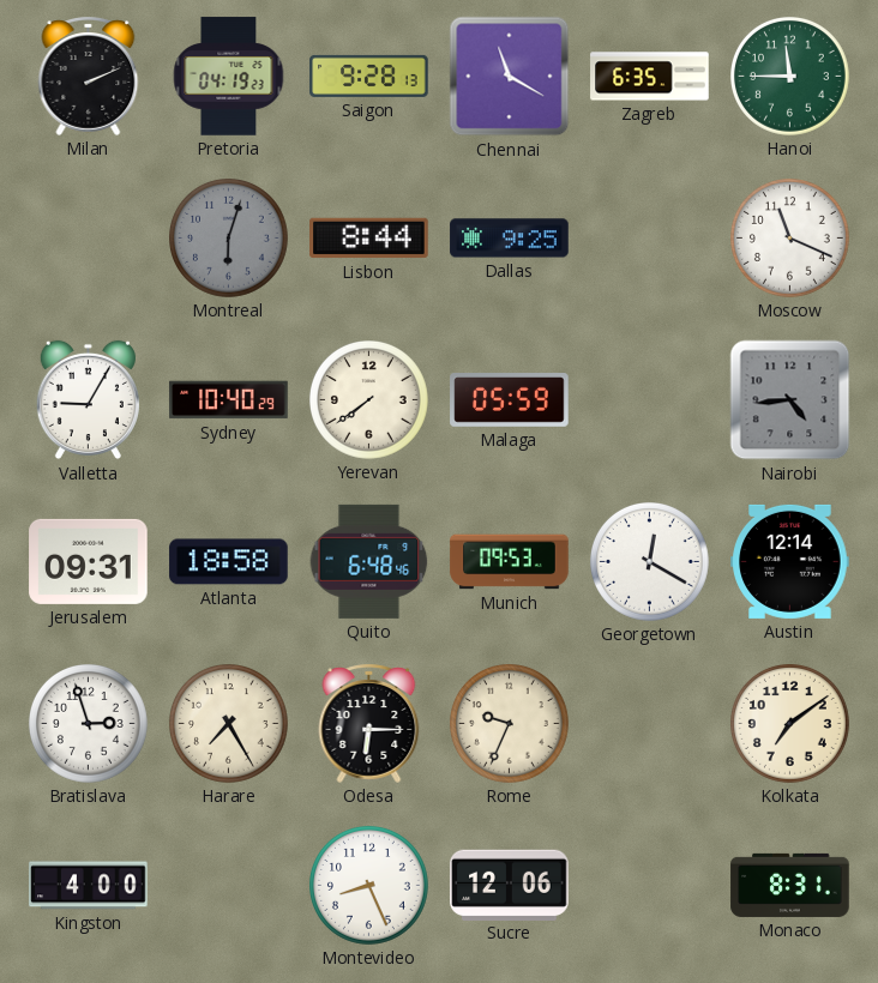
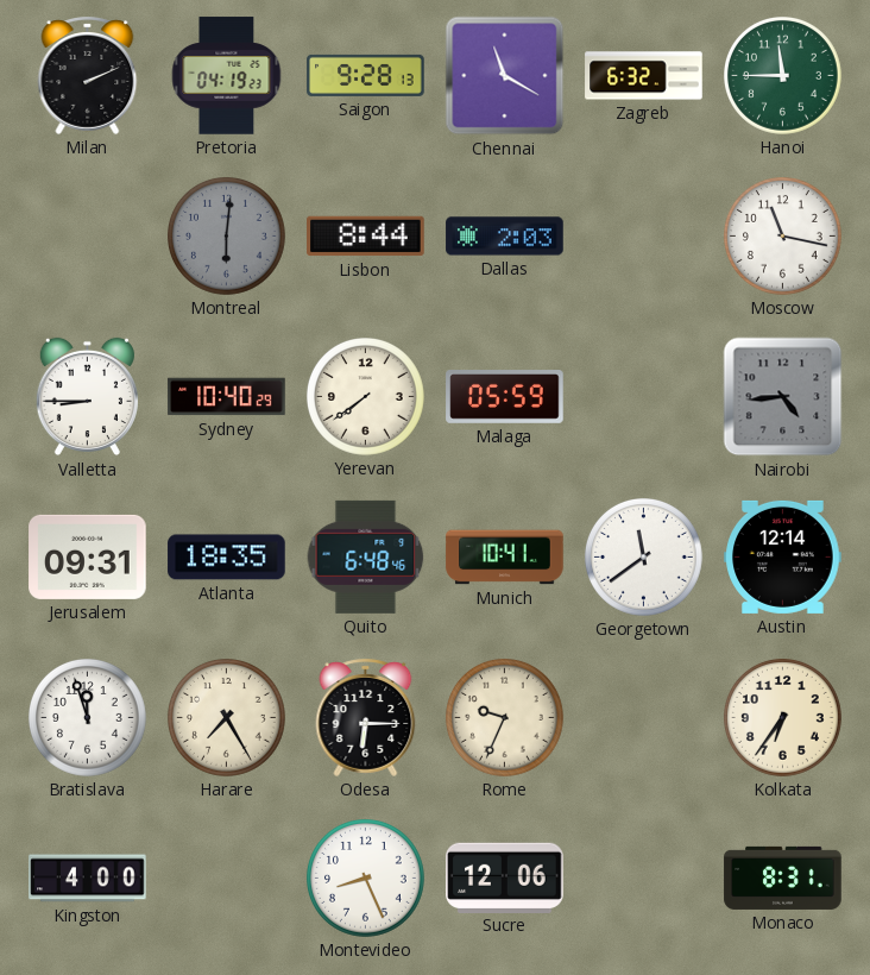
Zagreb: 6:35 -> 6:32 (644, 76)
Montreal: 6:03 -> 6:01 (227, 237)
Dallas: 9:25 -> 2:03 (505, 237)
Moscow: 11:19 -> 11:17 (783, 237)
Valletta: 9:05 -> 8:45 (87, 397)
Atlanta: 18:58 -> 18:35 (227, 558)
Munich: 09:53 -> 10:41 (505, 558)
Georgetown: 12:20 -> 11:39 (644, 558)
Bratislava: 2:57 -> 11:57 (88, 718)
Kolkata: 7:09 -> 6:36 (783, 718)
